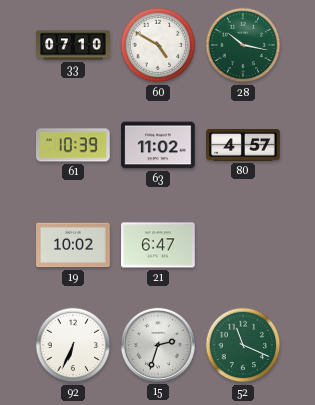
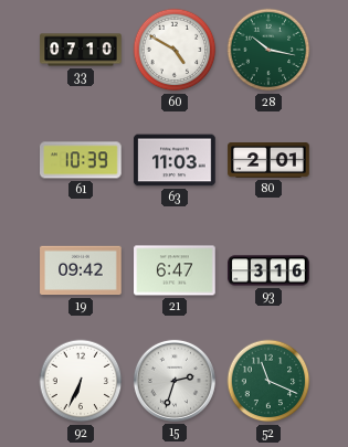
63: 11:02 -> 11:03 (175, 160)
80: 4:57 -> 2:01 (268, 161)
19: 10:02 -> 09:42 (81, 270)
93: none -> 3:16 (268, 270)
